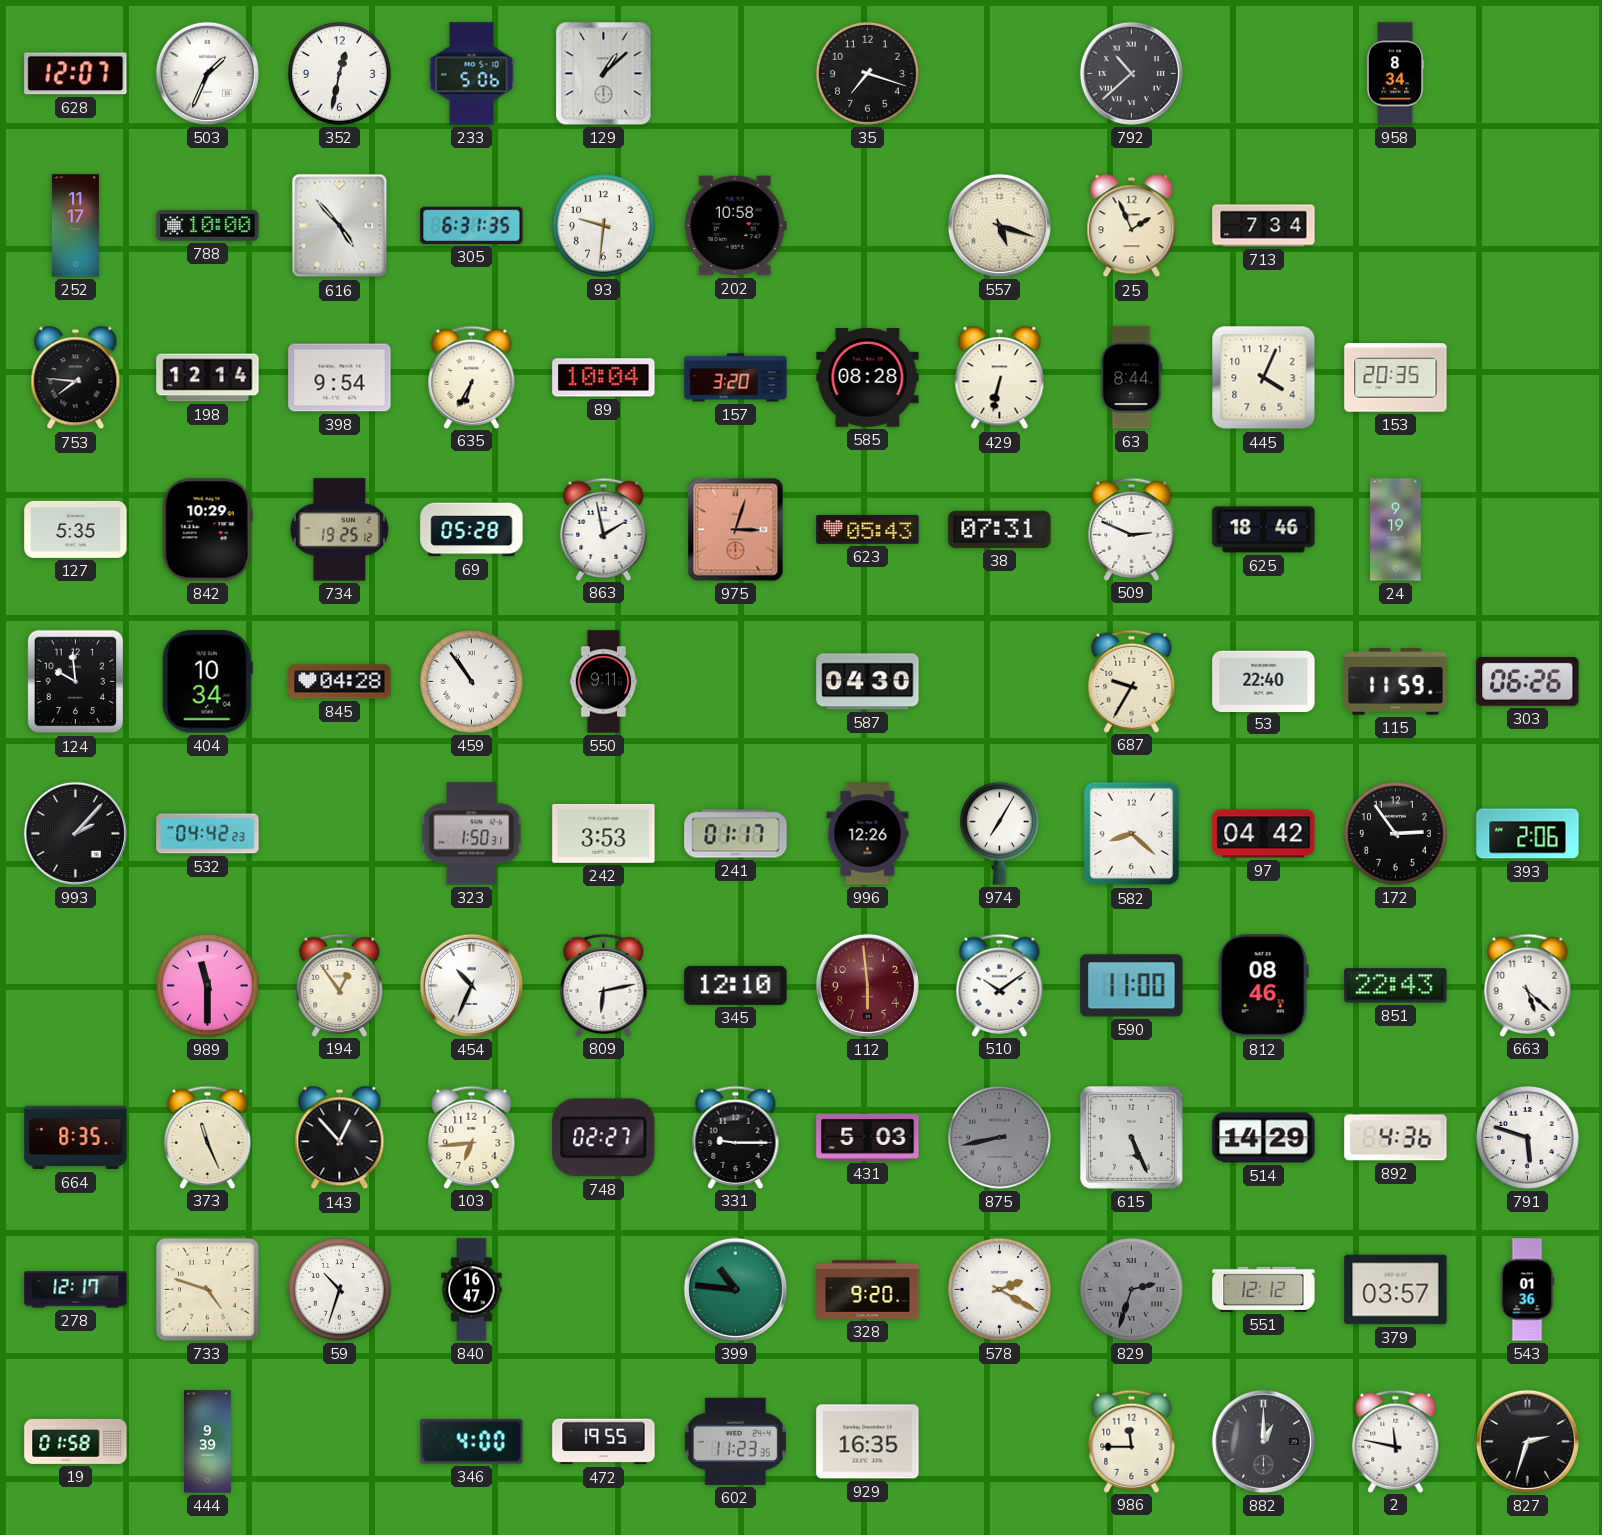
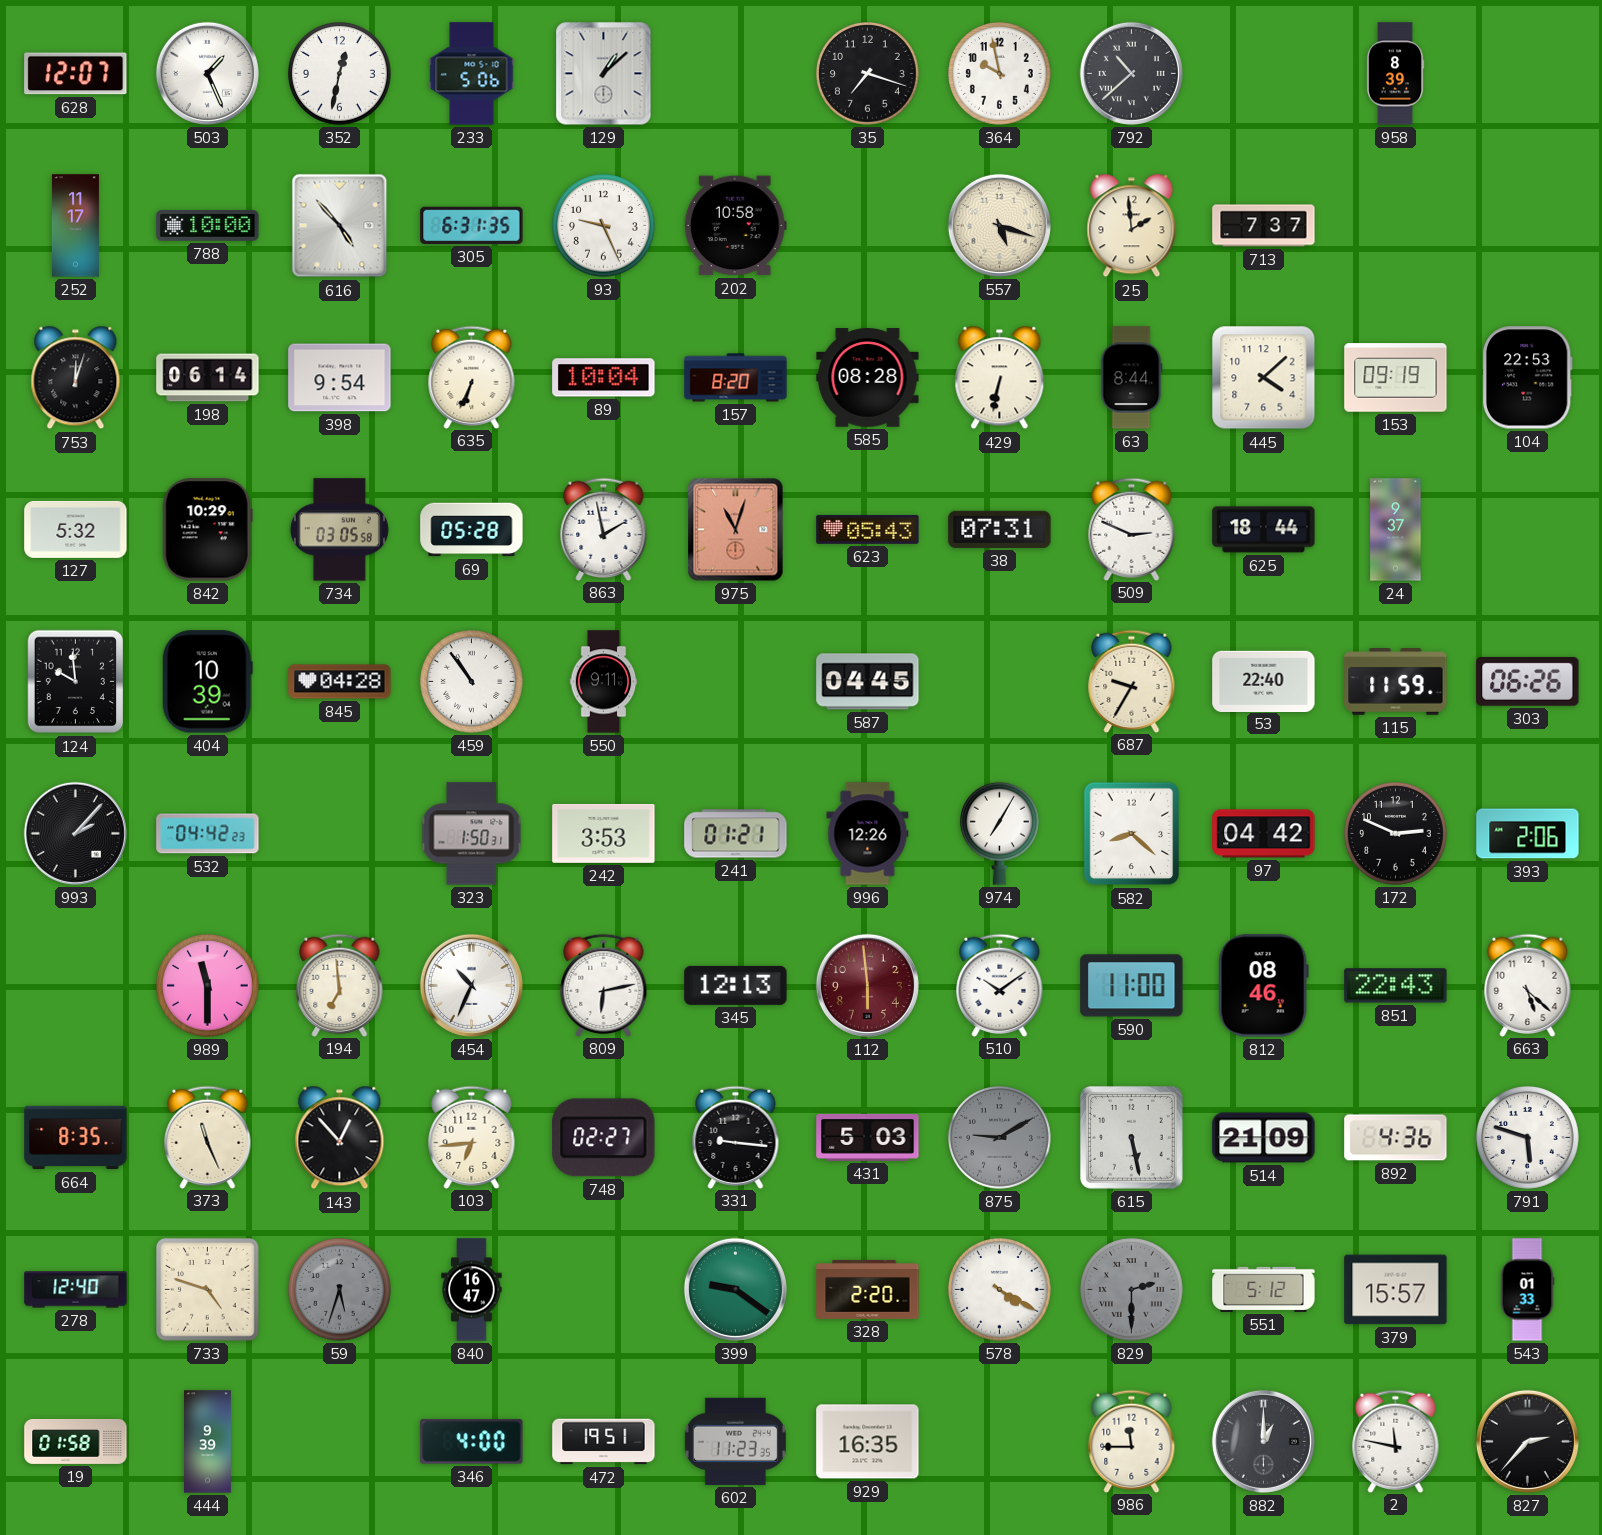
503: 1:34 -> 1:26 (207, 73)
364: none -> 9:58 (1000, 74)
958: 8:34 -> 8:39 (1395, 74)
93: 9:31 -> 9:26 (604, 226)
25: 1:56 -> 1:59 (1132, 226)
713: 7:34 -> 7:37 (1264, 226)
753: 7:46 -> 12:03 (76, 378)
198: 12:14 -> 06:14 (208, 378)
635: 6:35 -> 6:34 (472, 377)
157: 3:20 -> 8:20 (736, 378)
445: 4:04 -> 4:08 (1264, 378)
153: 20:35 -> 09:19 (1396, 378)
104: none -> 22:53 (1527, 378)
127: 5:35 -> 5:32 (76, 529)
734: 19:25 -> 03:05 (339, 530)
975: 3:03 -> 11:03 (736, 530)
625: 18:46 -> 18:44 (1264, 530)
24: 9:19 -> 9:37 (1396, 530)
404: 10:34 -> 10:39 (207, 682)
587: 04:30 -> 04:45 (868, 682)
241: 01:17 -> 01:21 (736, 834)
172: 2:54 -> 2:49 (1396, 834)
194: 12:54 -> 6:59 (340, 985)
345: 12:10 -> 12:13 (736, 985)
331: 9:15 -> 9:16 (736, 1137)
875: 8:43 -> 9:10 (1000, 1138)
615: 5:26 -> 5:28 (1131, 1137)
514: 14:29 -> 21:09 (1264, 1138)
278: 12:17 -> 12:40 (76, 1290)
59: 10:33 -> 5:33 (340, 1290)
59 dial: white -> grey (340, 1290)
399: 10:46 -> 9:21 (735, 1289)
328: 9:20 -> 2:20 (868, 1289)
578: 2:20 -> 4:20 (1000, 1290)
829: 2:33 -> 2:30 (1132, 1290)
551: 12:12 -> 5:12 (1264, 1289)
379: 03:57 -> 15:57 (1396, 1290)
543: 01:36 -> 01:33 (1527, 1290)
472: 19:55 -> 19:51 (604, 1442)
827: 2:33 -> 2:37 (1527, 1441)
